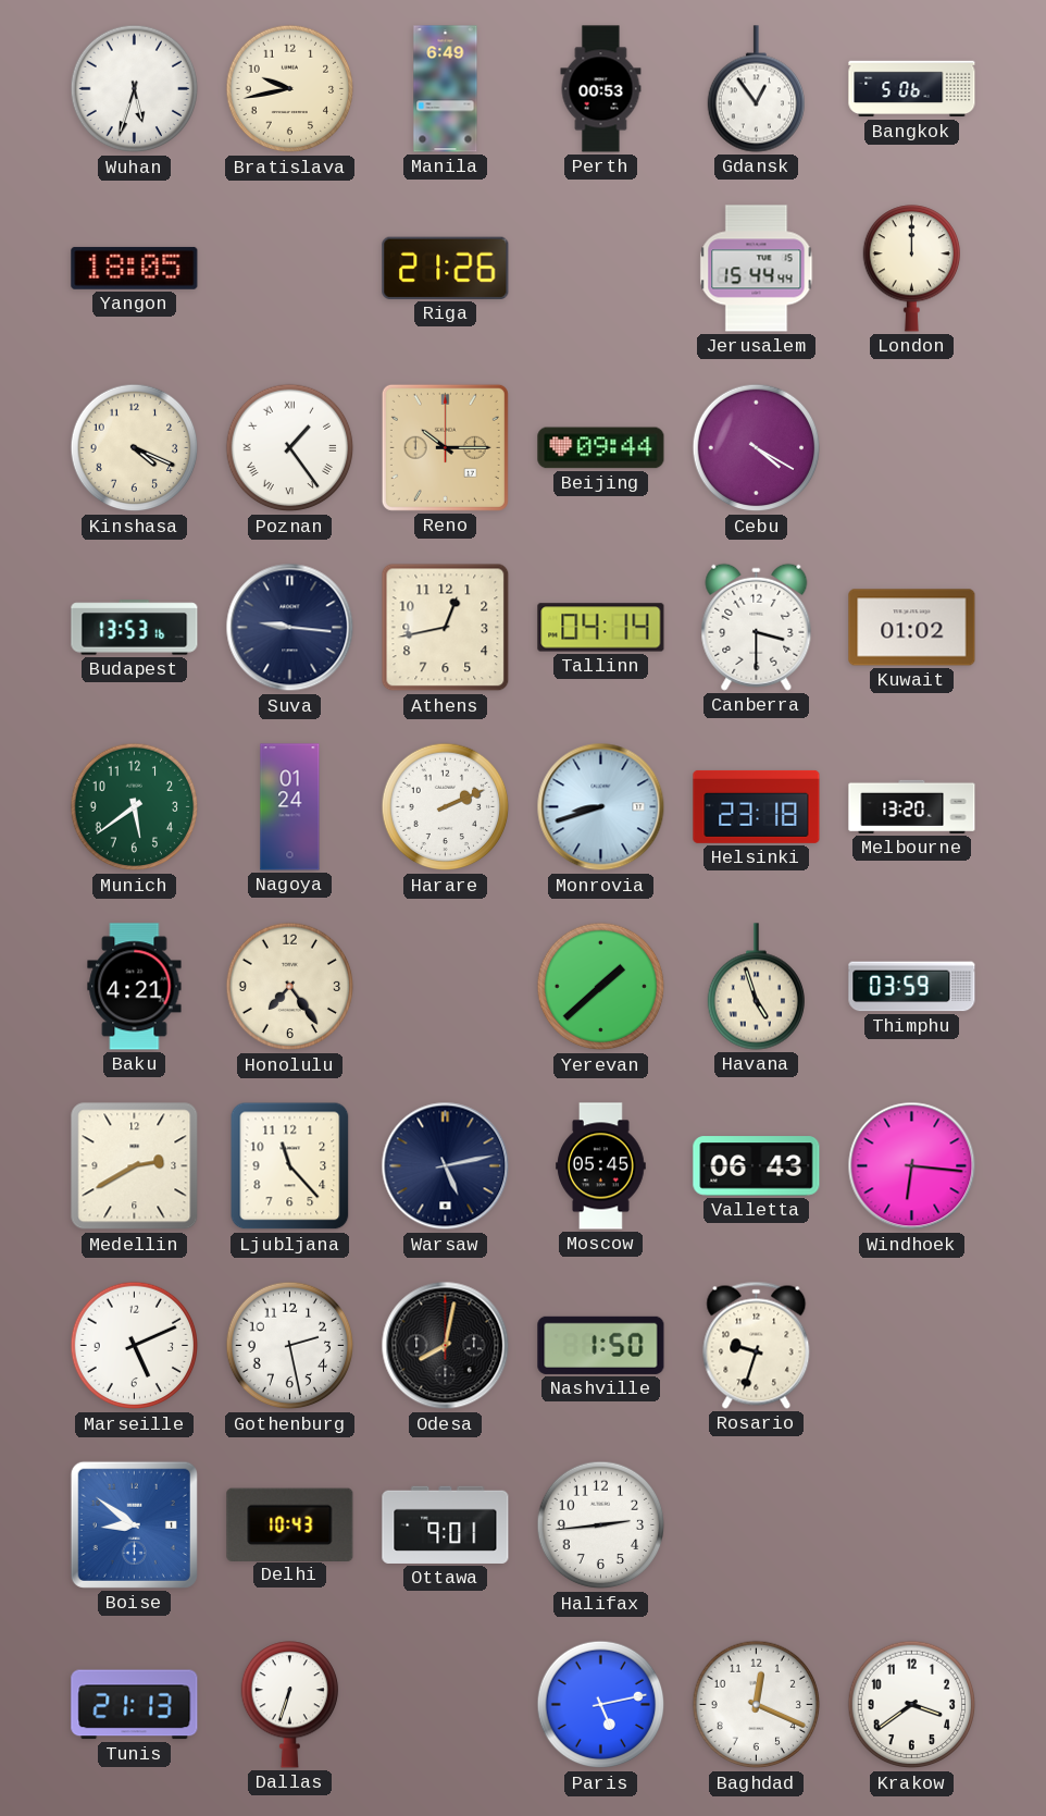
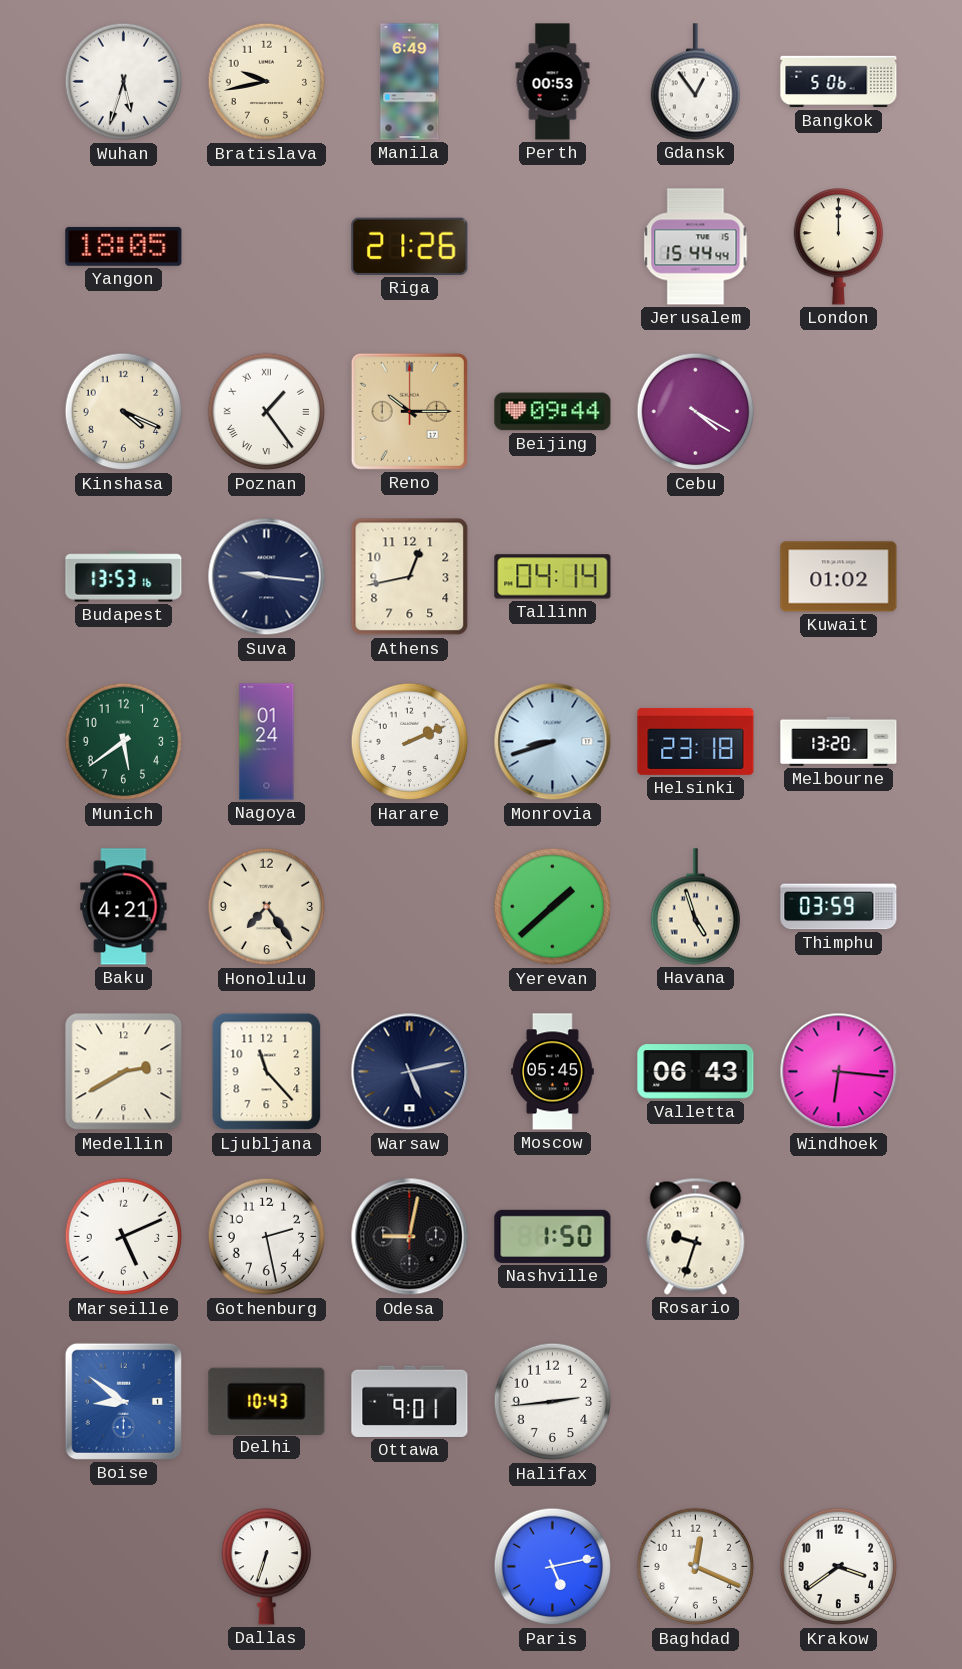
Canberra: 3:30 -> none (757, 627)
Odesa: 8:02 -> 9:02 (410, 1237)
Tunis: 21:13 -> none (135, 1705)
